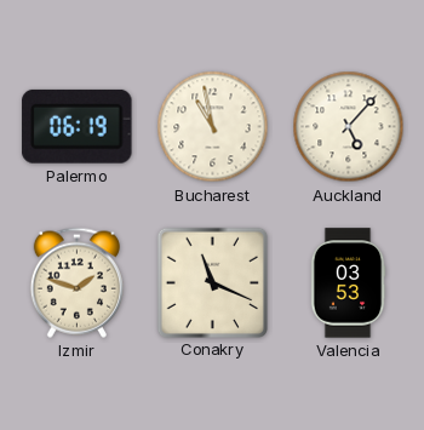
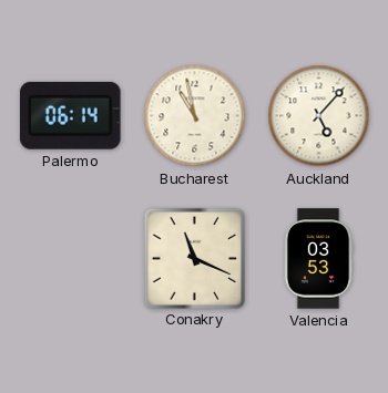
Palermo: 06:19 -> 06:14 (71, 115)
Izmir: 1:48 -> none (76, 282)
